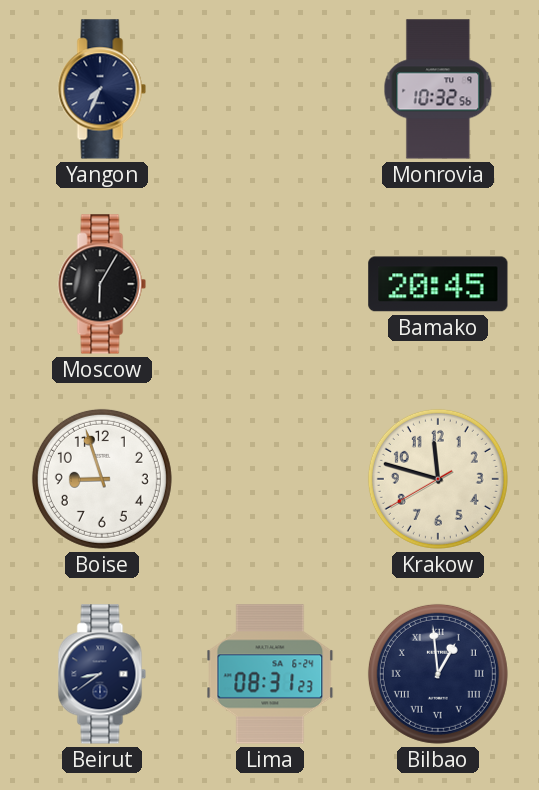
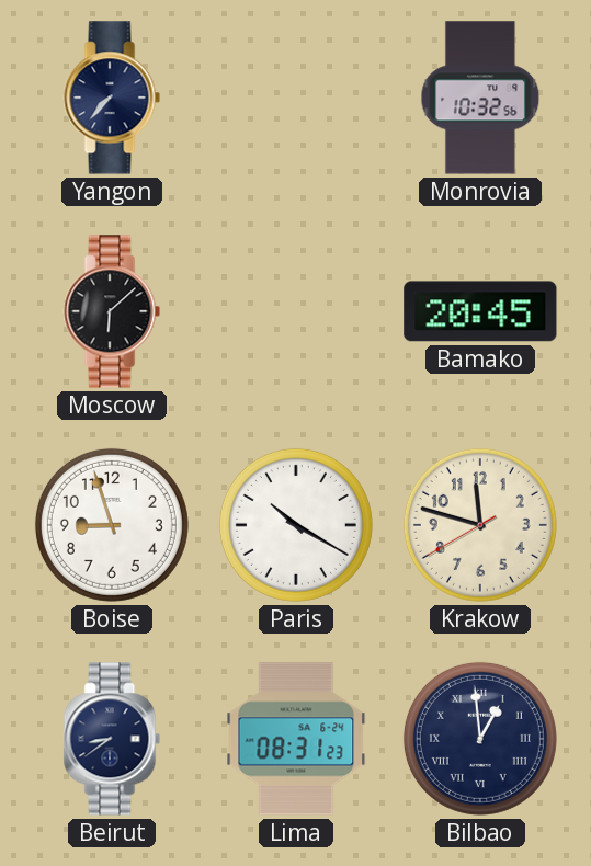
Yangon: 7:34 -> 7:37 (112, 98)
Moscow: 6:05 -> 6:08 (112, 311)
Paris: none -> 10:20 (296, 525)
